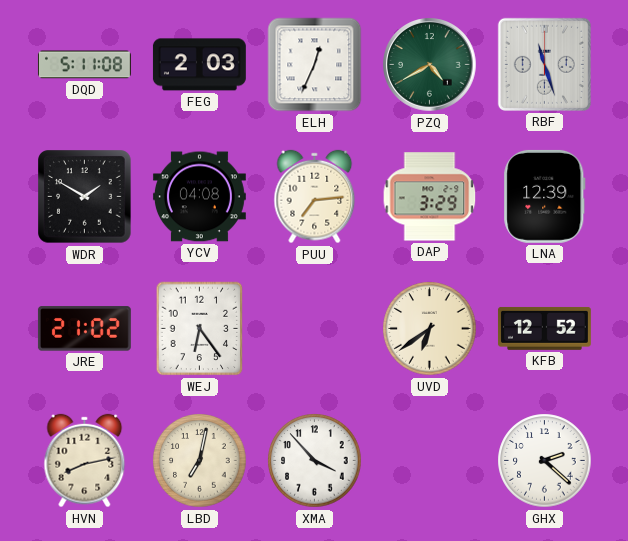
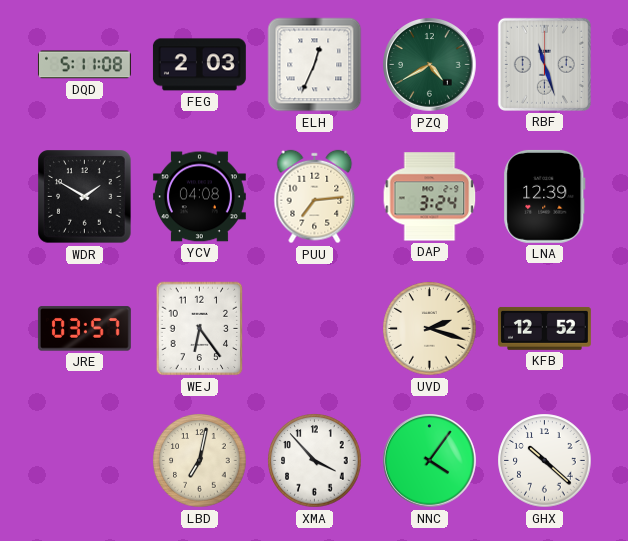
DAP: 3:29 -> 3:24 (430, 197)
JRE: 21:02 -> 03:57 (84, 329)
UVD: 6:39 -> 2:18 (430, 329)
HVN: 8:13 -> none (85, 461)
NNC: none -> 4:06 (430, 461)
GHX: 2:22 -> 10:22 (545, 461)
